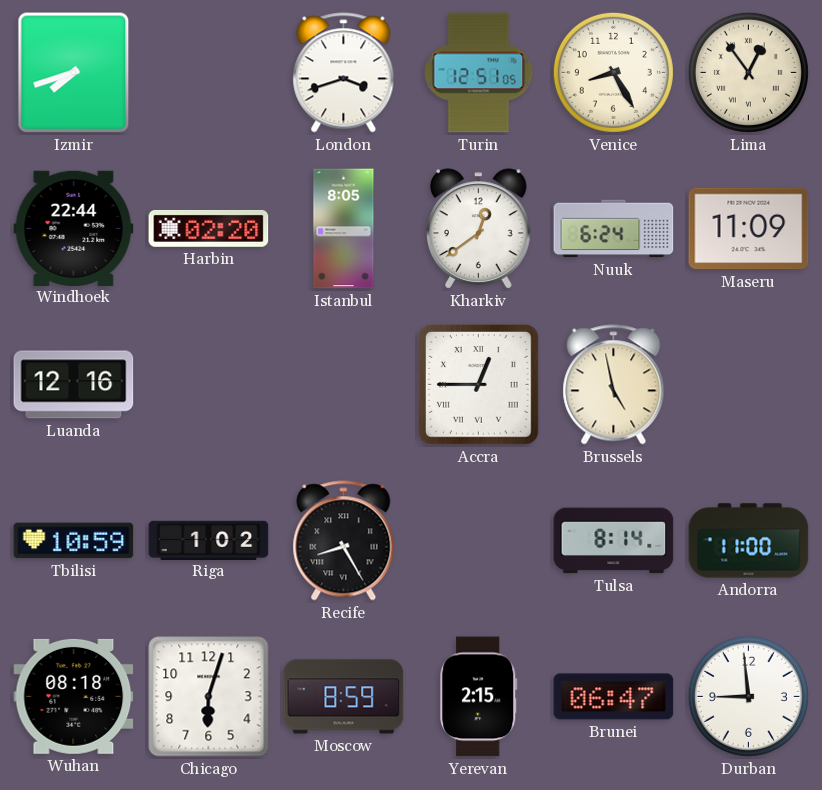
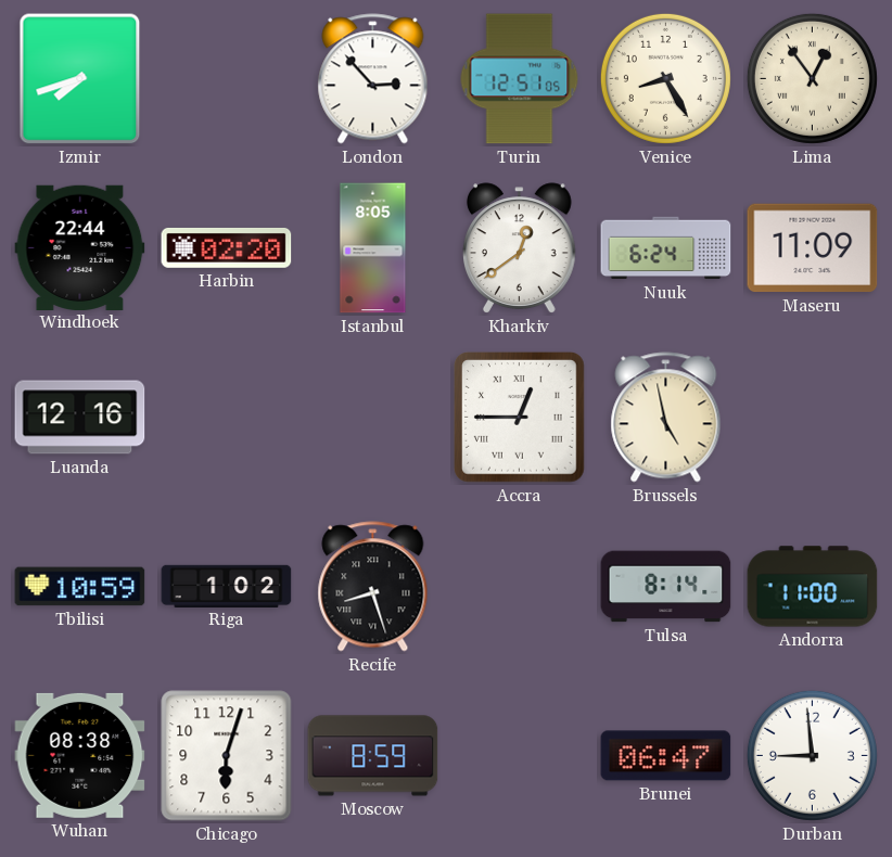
London: 3:42 -> 2:53 (373, 79)
Recife: 8:25 -> 8:27 (373, 587)
Wuhan: 08:18 -> 08:38 (80, 755)
Yerevan: 2:15 -> none (479, 697)
